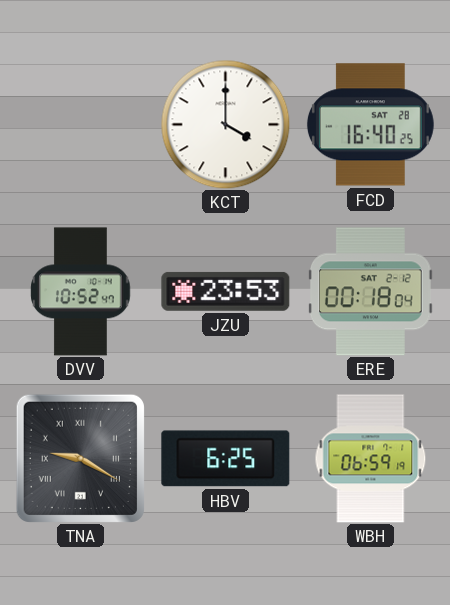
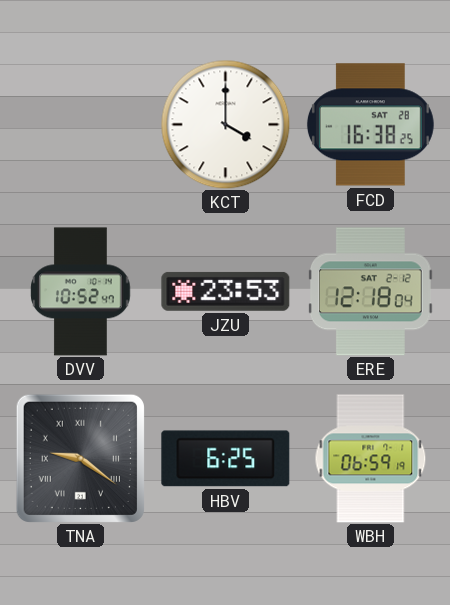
FCD: 16:40 -> 16:38 (370, 125)
ERE: 00:18 -> 12:18 (371, 292)
TNA: 9:20 -> 9:21 (80, 458)
